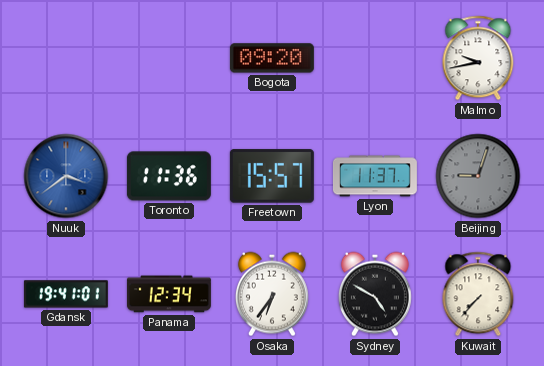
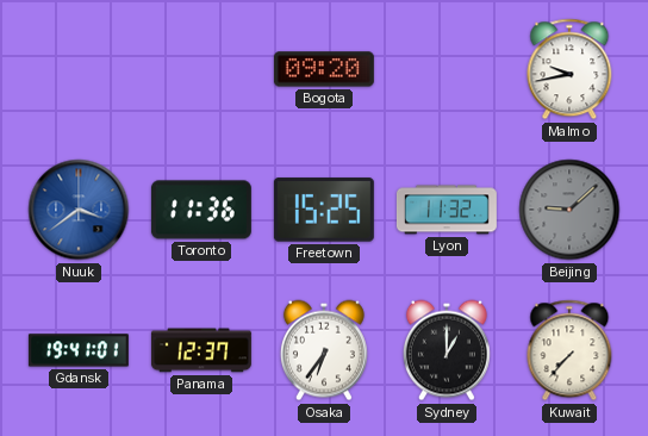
Freetown: 15:57 -> 15:25 (324, 210)
Lyon: 11:37 -> 11:32 (447, 210)
Beijing: 9:03 -> 9:08 (569, 210)
Panama: 12:34 -> 12:37 (201, 350)
Sydney: 4:50 -> 1:00 (447, 350)
